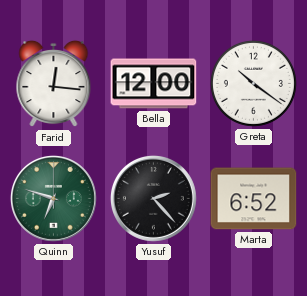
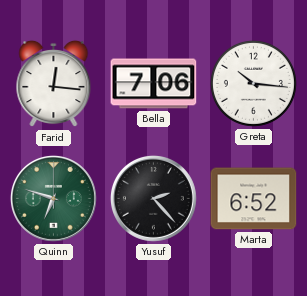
Bella: 12:00 -> 7:06 (154, 84)
Greta: 10:21 -> 10:16 (253, 83)
